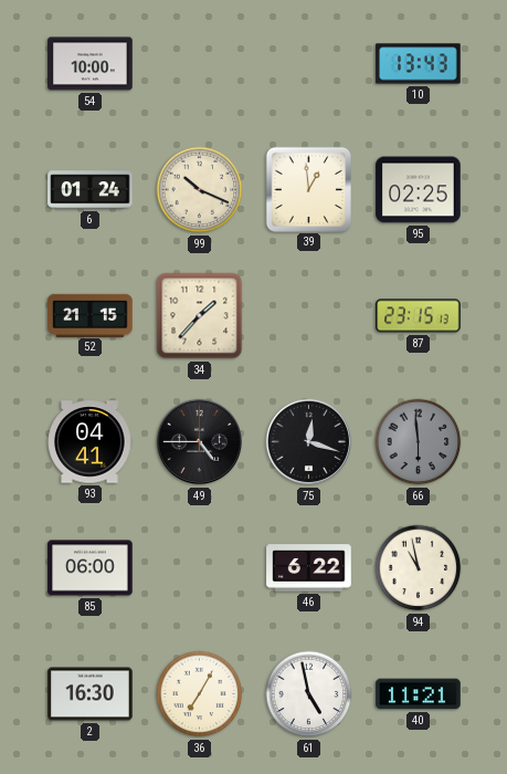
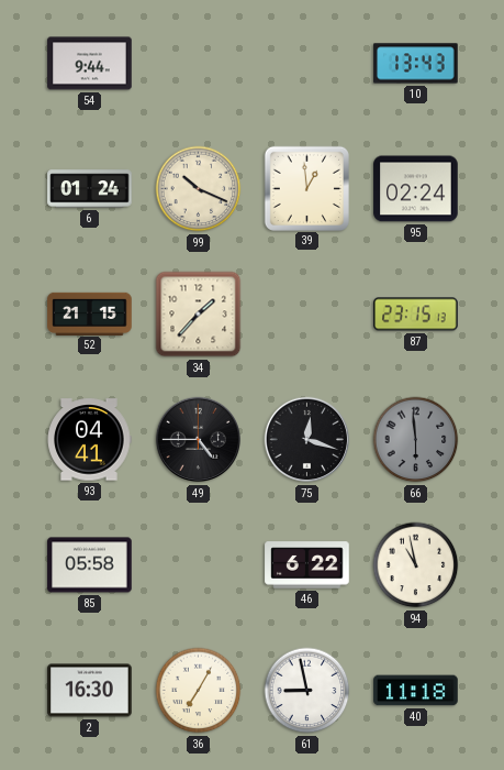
54: 10:00 -> 9:44 (90, 64)
95: 02:25 -> 02:24 (416, 189)
85: 06:00 -> 05:58 (90, 565)
61: 4:58 -> 8:58 (307, 691)
40: 11:21 -> 11:18 (416, 691)
